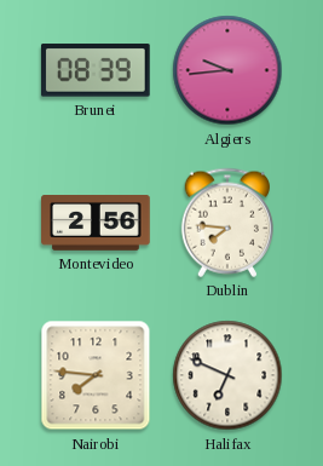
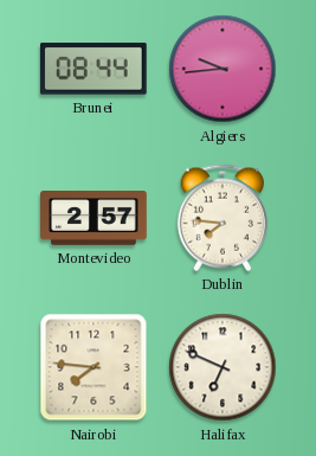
Brunei: 08:39 -> 08:44 (93, 69)
Montevideo: 2:56 -> 2:57 (93, 219)
